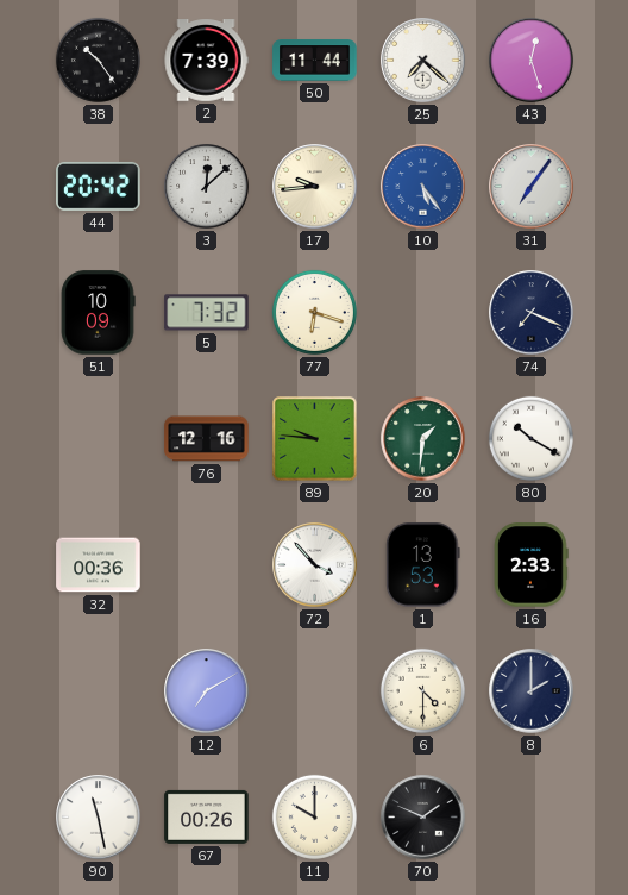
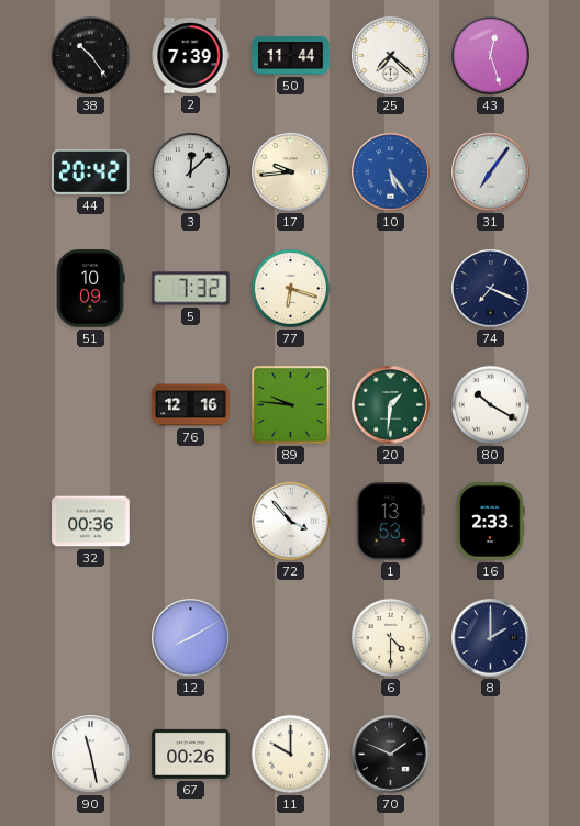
12: 7:10 -> 8:10 (191, 638)
